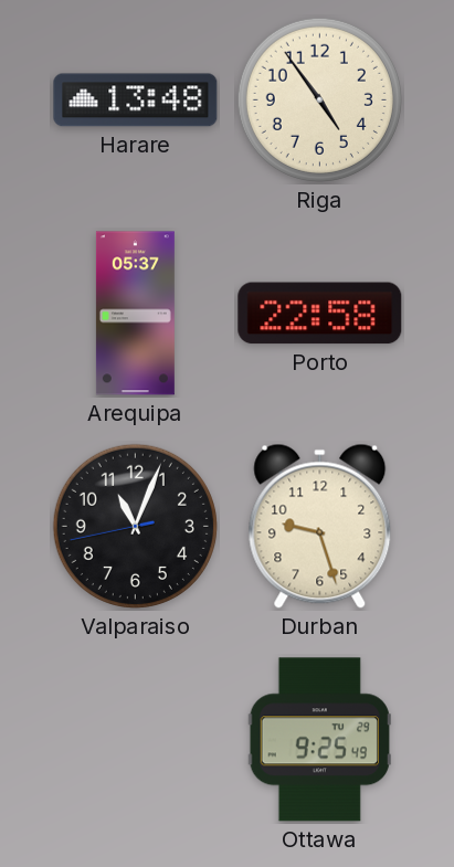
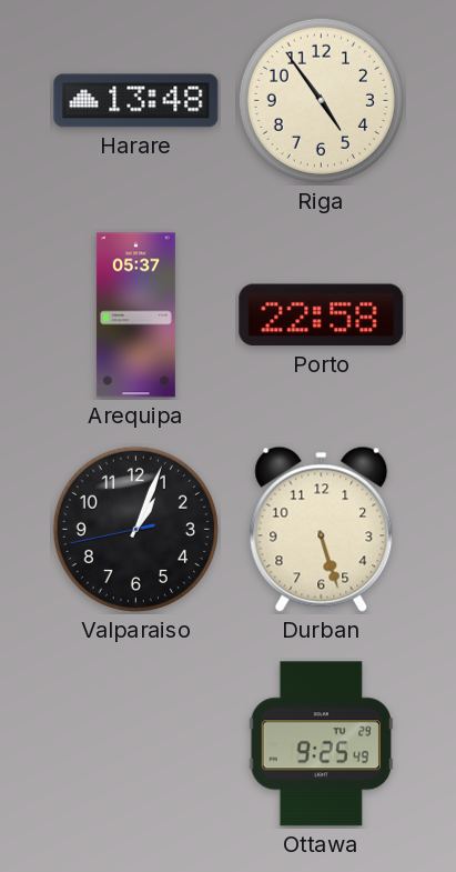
Valparaiso: 11:03 -> 1:03 (135, 529)
Durban: 9:27 -> 5:27 (322, 529)
